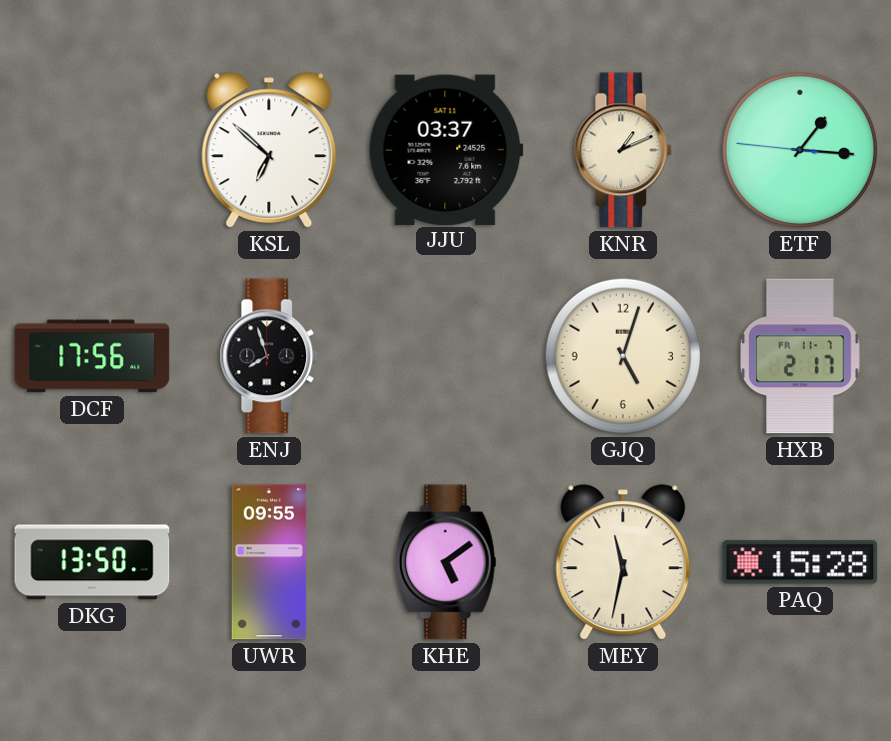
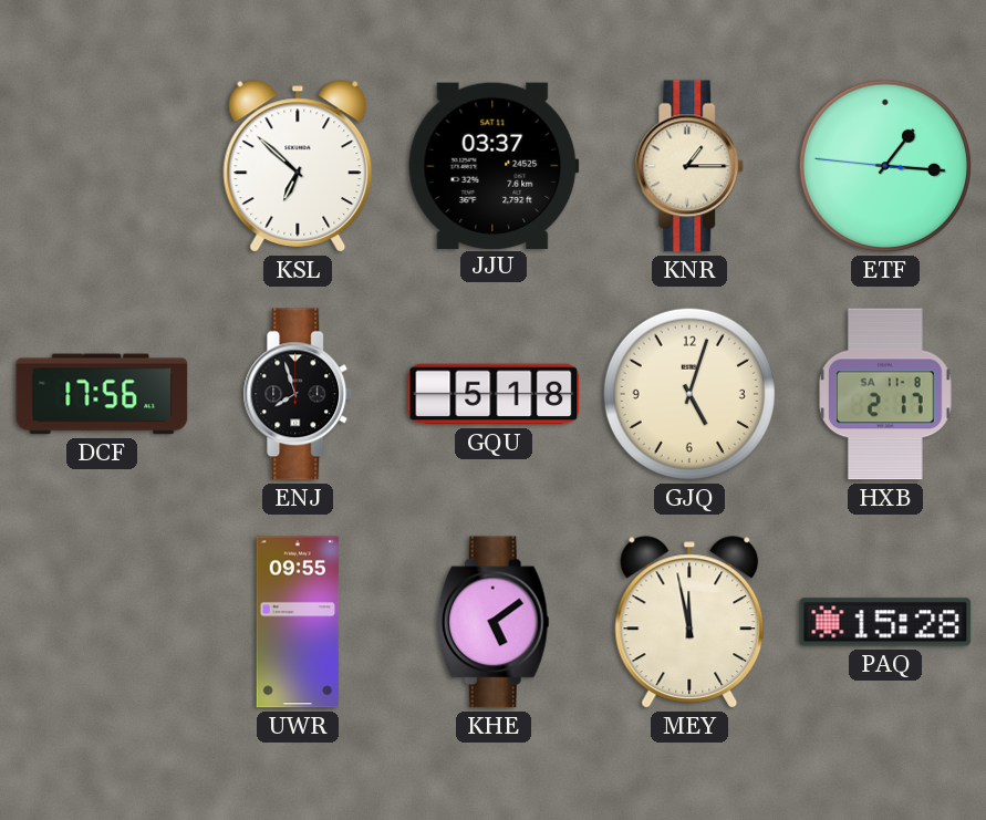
KNR: 1:11 -> 1:15 (689, 166)
GQU: none -> 5:18 (494, 394)
HXB date: FR 11-7 -> SA 11-8 (886, 394)
DKG: 13:50 -> none (92, 562)
MEY: 11:32 -> 11:58 (689, 622)
